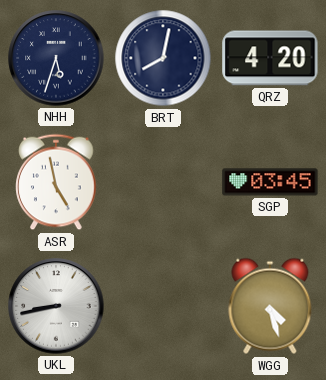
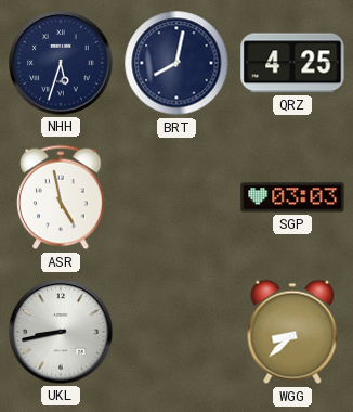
QRZ: 4:20 -> 4:25 (292, 63)
SGP: 03:45 -> 03:03 (292, 197)
WGG: 4:27 -> 8:38 (292, 332)
